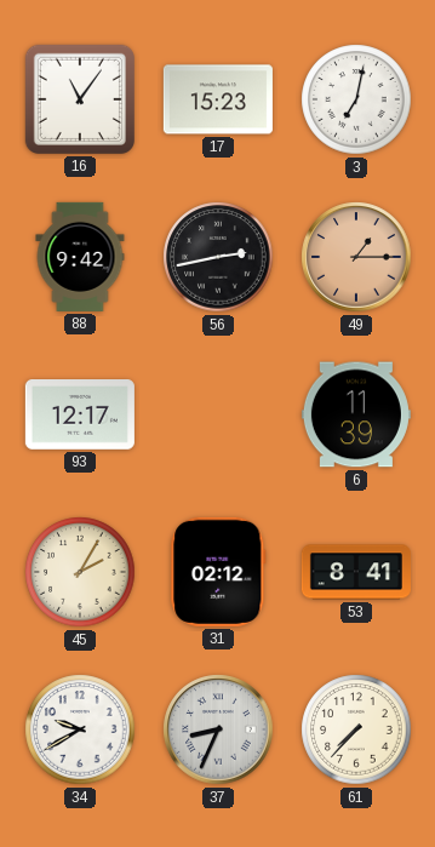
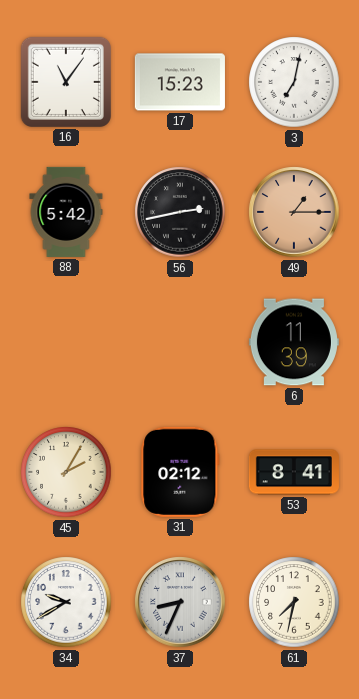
88: 9:42 -> 5:42 (66, 212)
93: 12:17 -> none (80, 416)
61: 7:37 -> 7:32 (294, 602)
